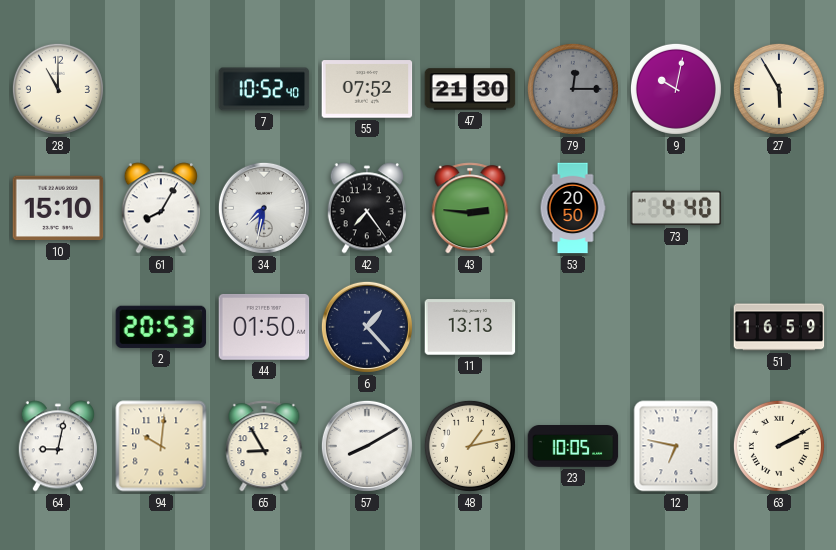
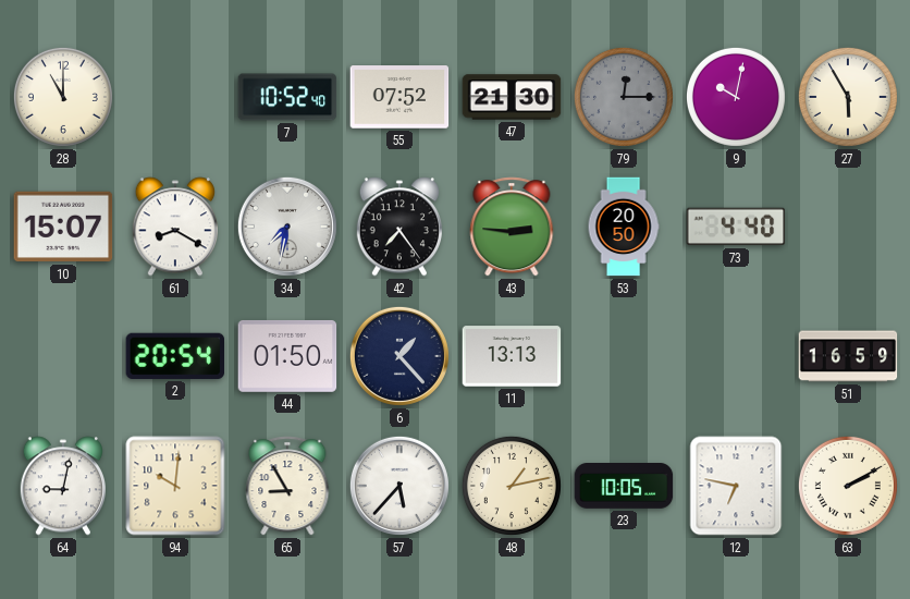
10: 15:10 -> 15:07 (63, 227)
61: 8:05 -> 8:20 (174, 227)
2: 20:53 -> 20:54 (175, 356)
57: 8:10 -> 5:37 (399, 486)
